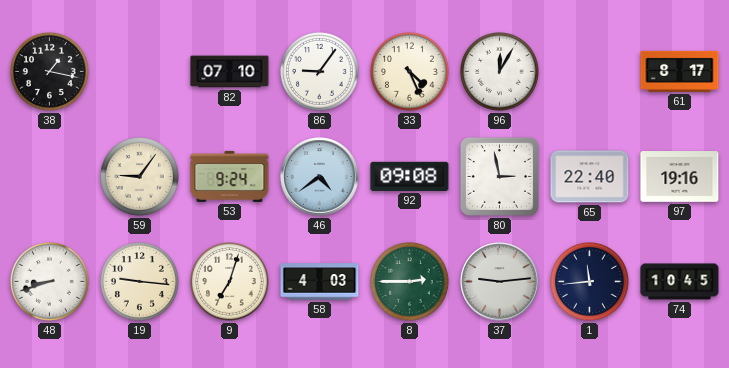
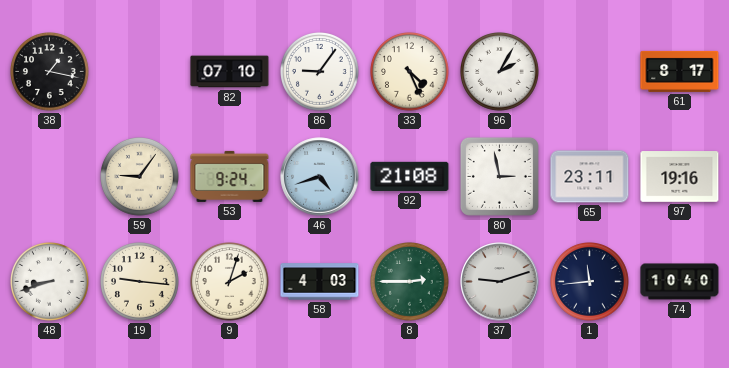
96: 12:05 -> 2:05 (500, 72)
46: 4:39 -> 4:42 (320, 177)
92: 09:08 -> 21:08 (410, 176)
65: 22:40 -> 23:11 (590, 177)
9: 7:03 -> 2:03 (230, 282)
37: 9:14 -> 9:12 (500, 282)
74: 10:45 -> 10:40 (680, 282)
